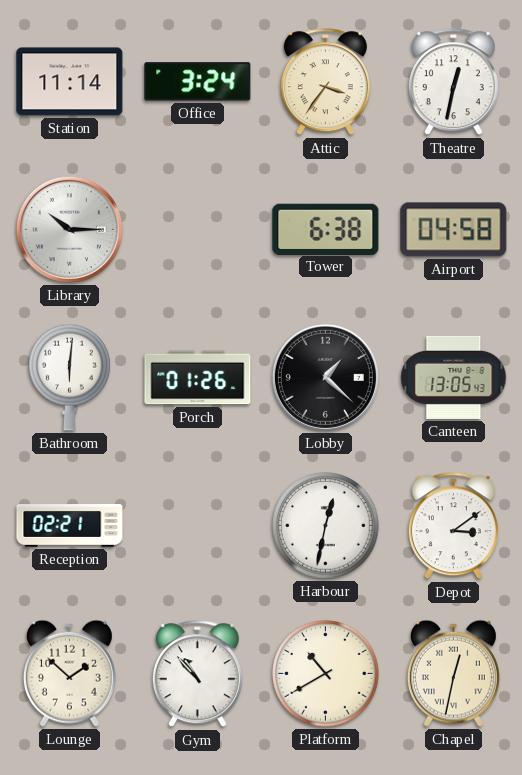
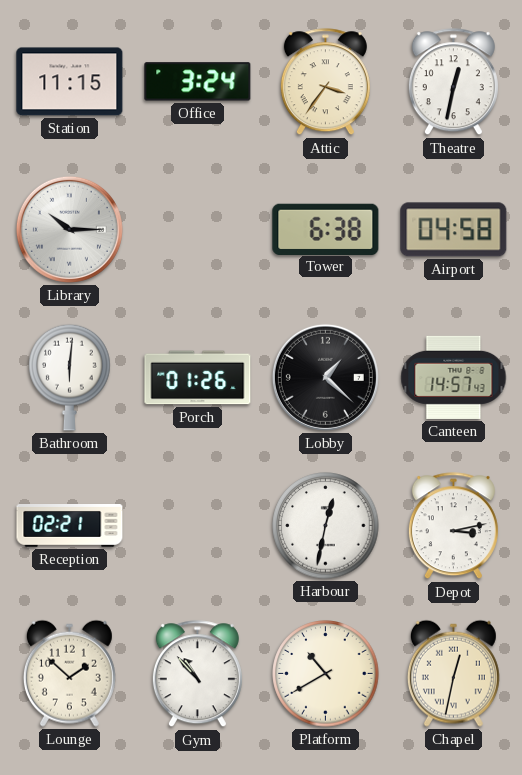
Station: 11:14 -> 11:15 (70, 82)
Canteen: 13:05 -> 14:57 (454, 377)
Depot: 3:09 -> 3:13 (453, 526)
